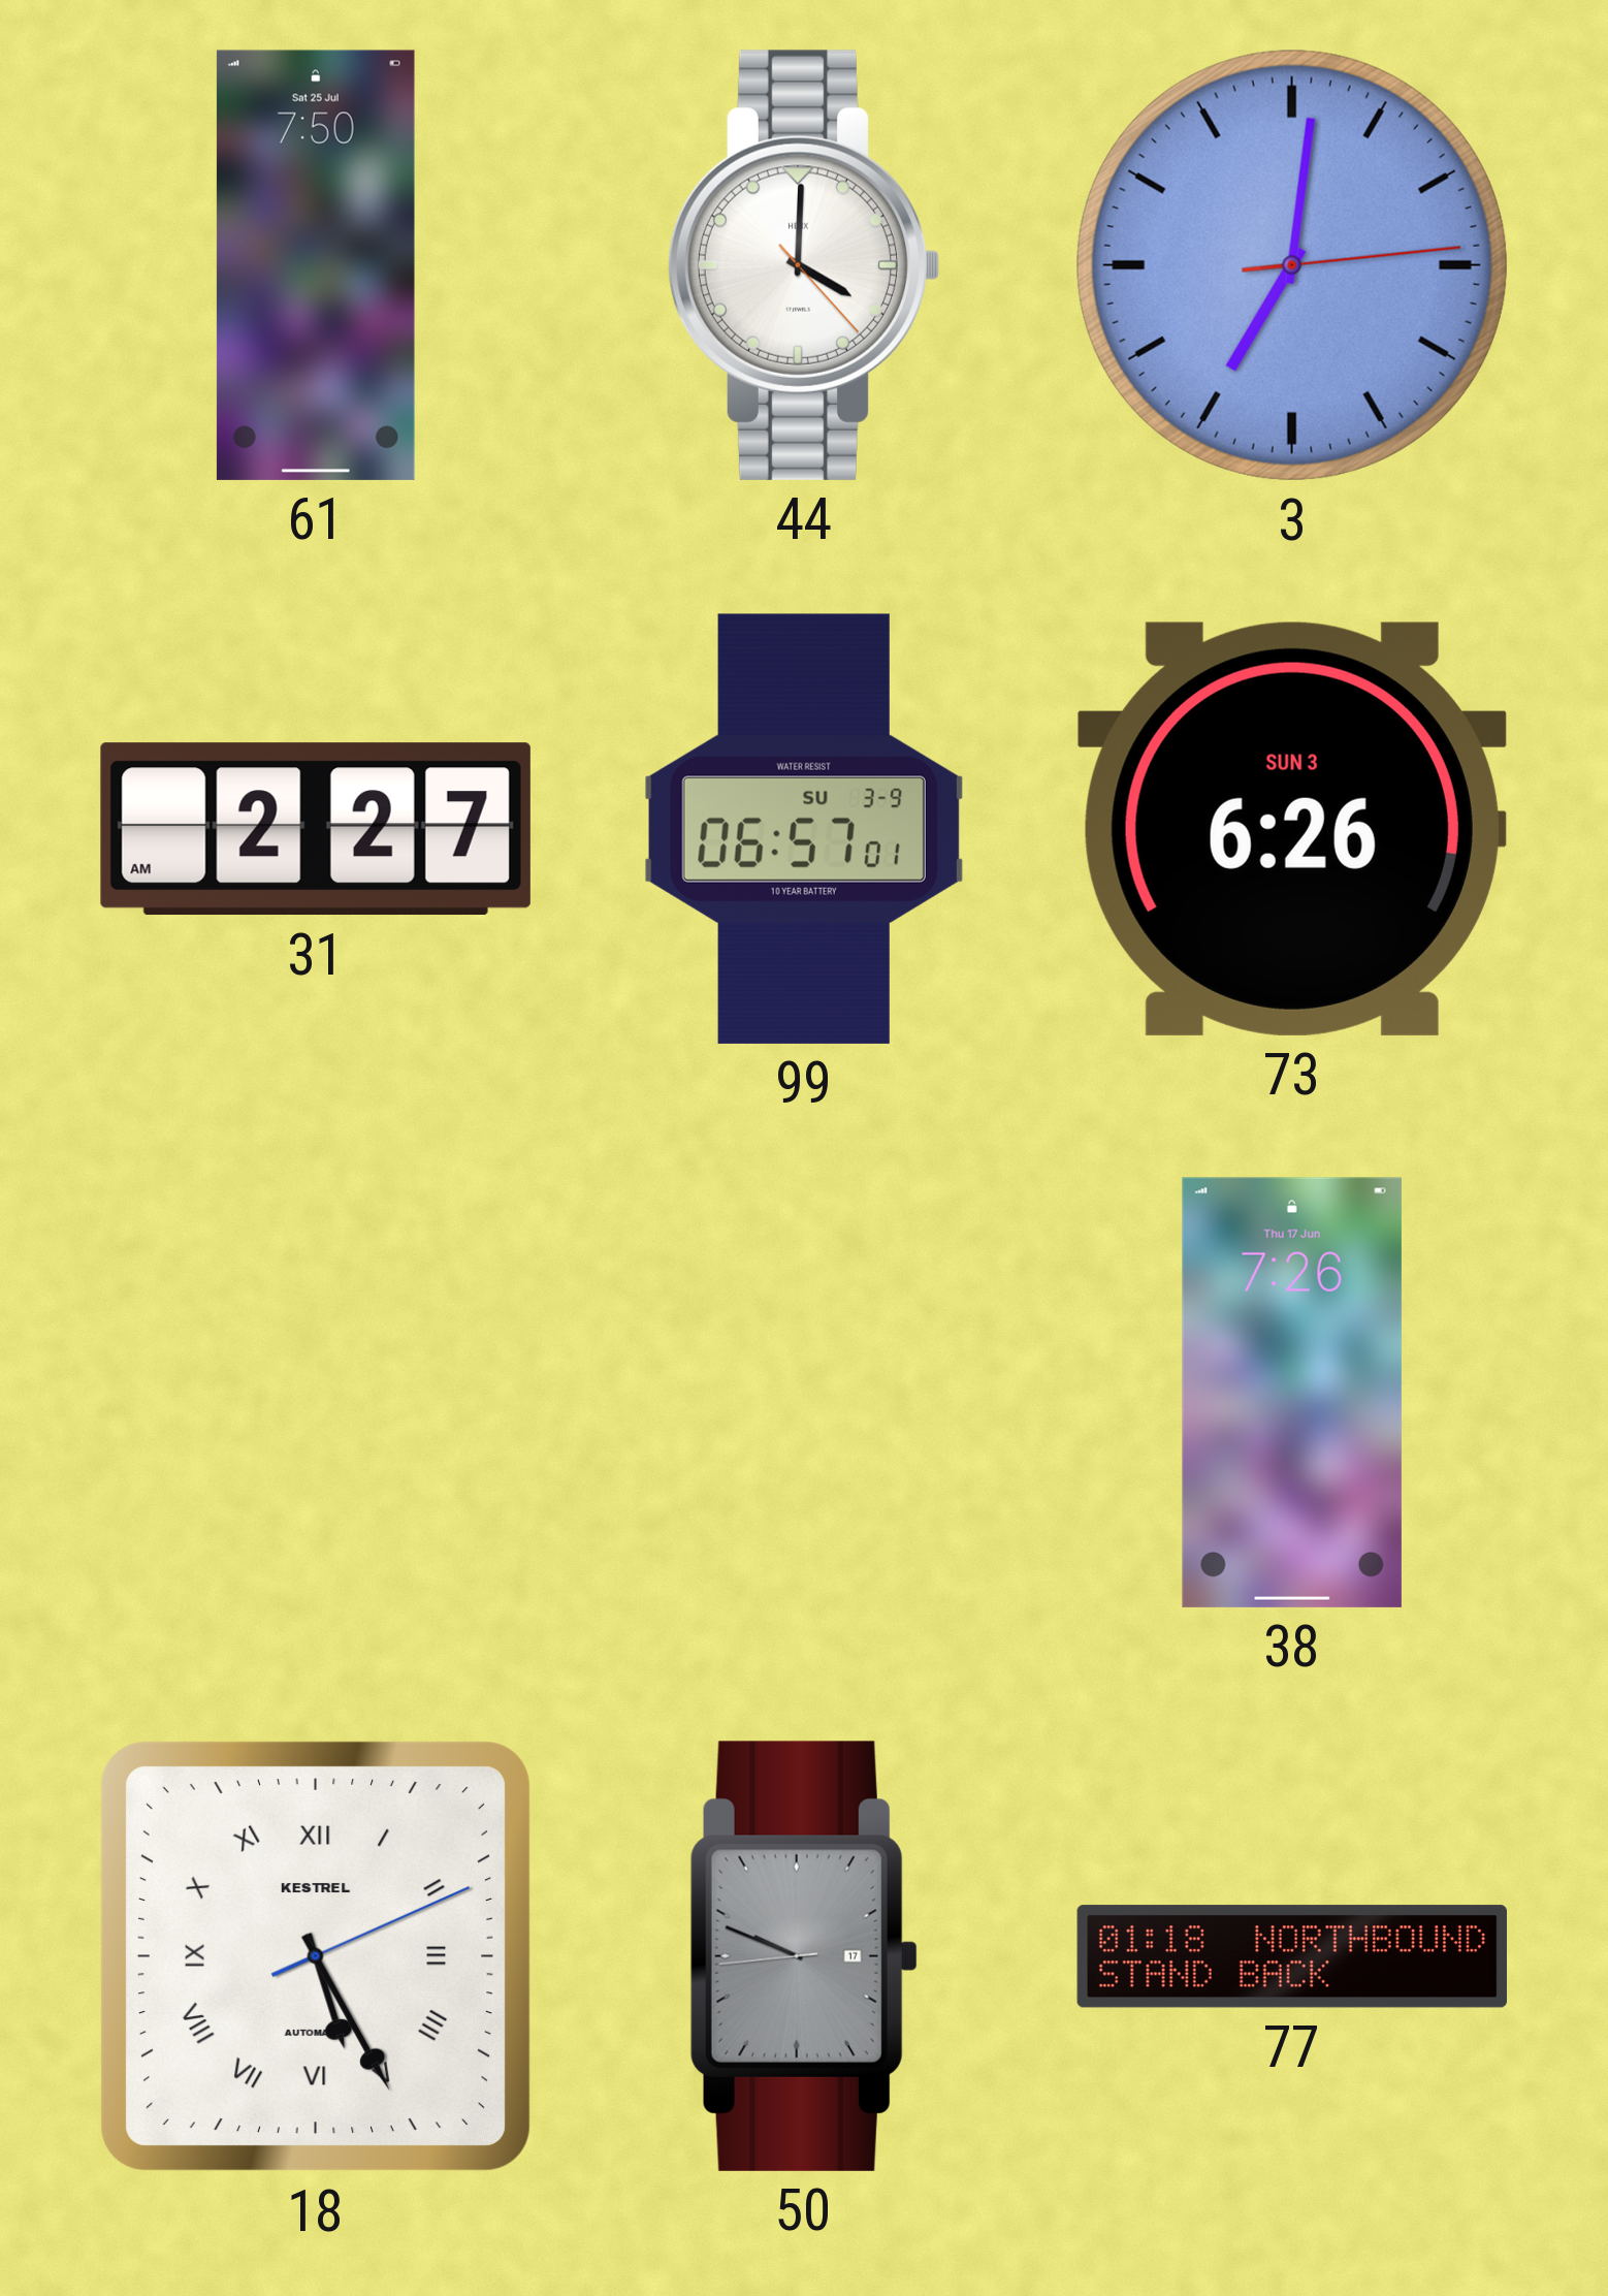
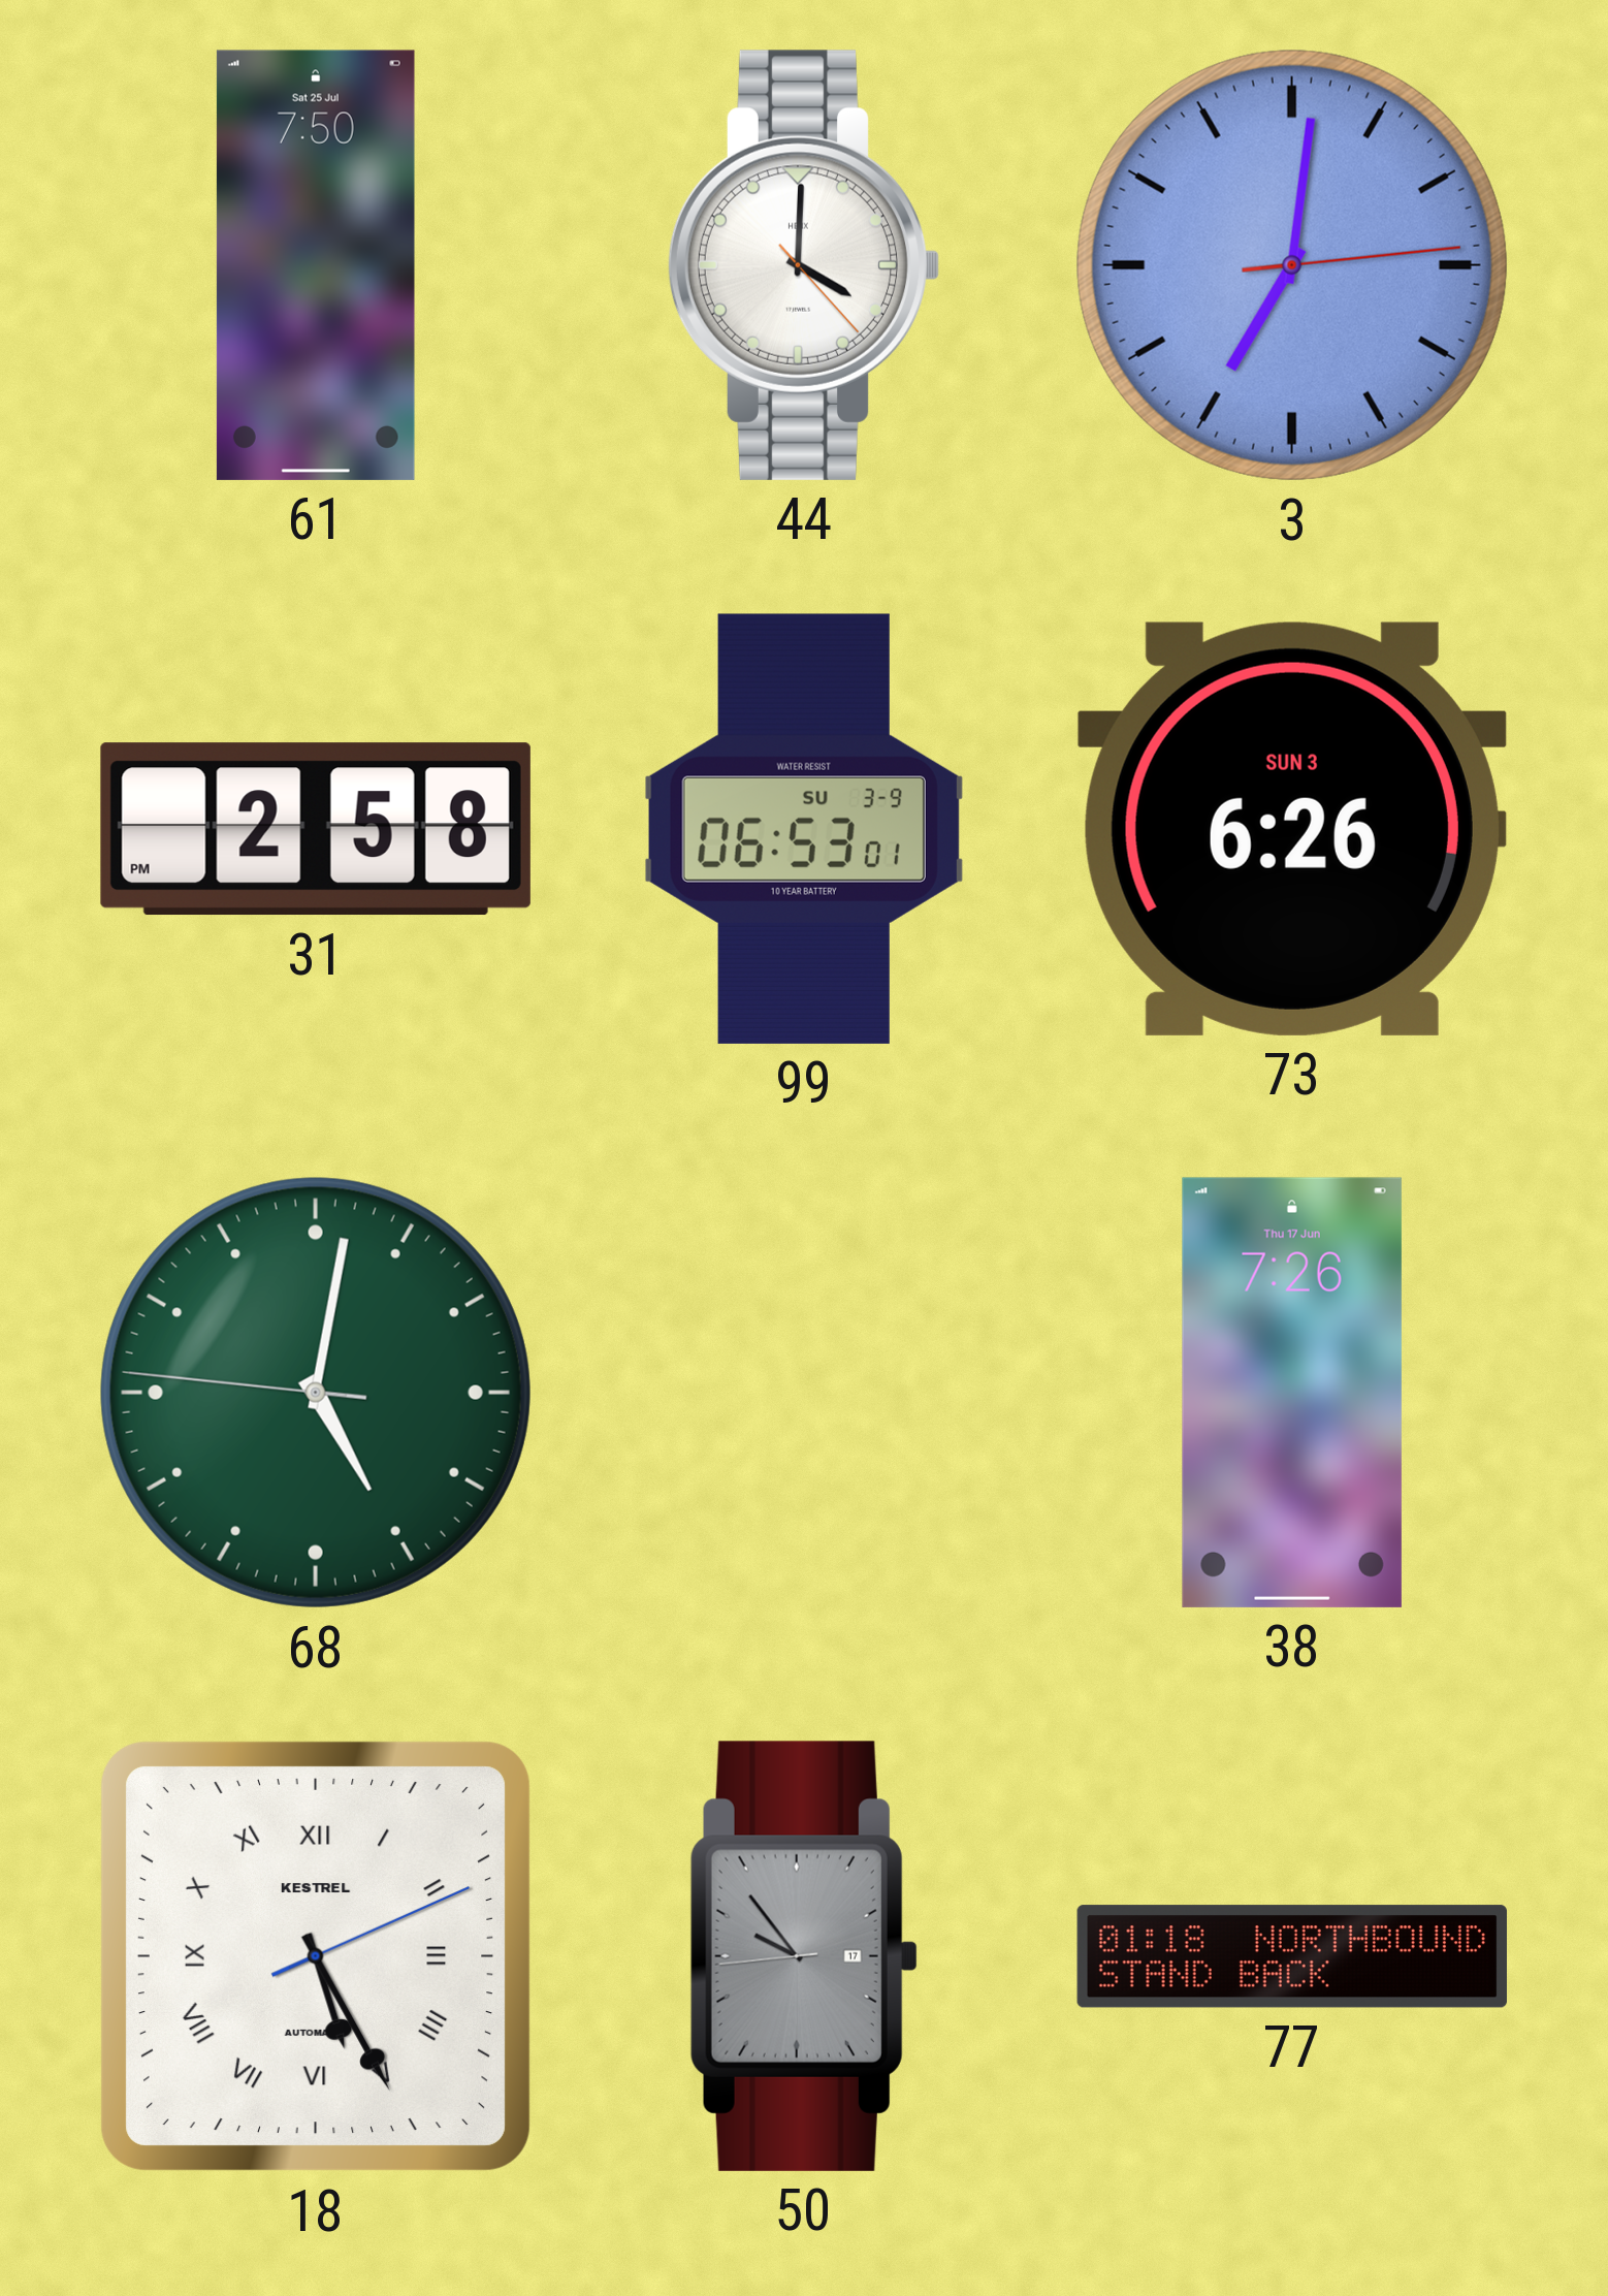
31: 2:27 -> 2:58 (316, 829)
99: 06:57 -> 06:53 (804, 829)
68: none -> 5:01 (316, 1393)
50: 9:48 -> 9:53 (804, 1956)
